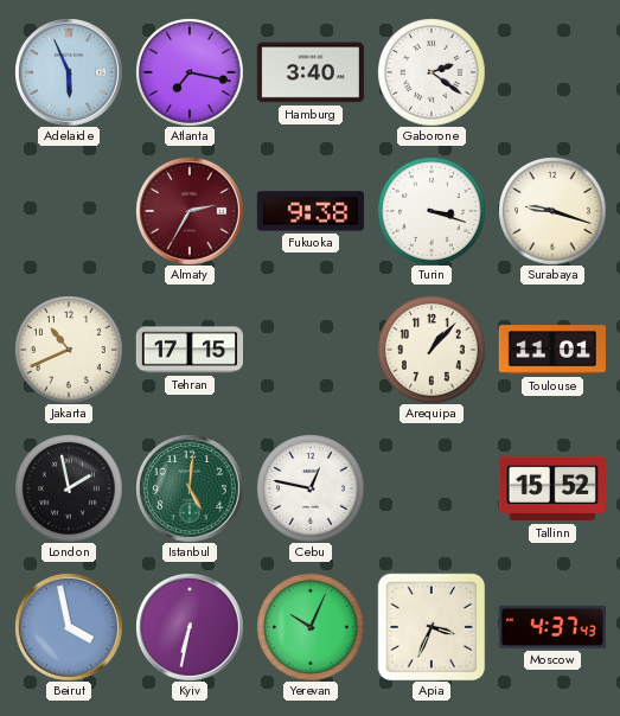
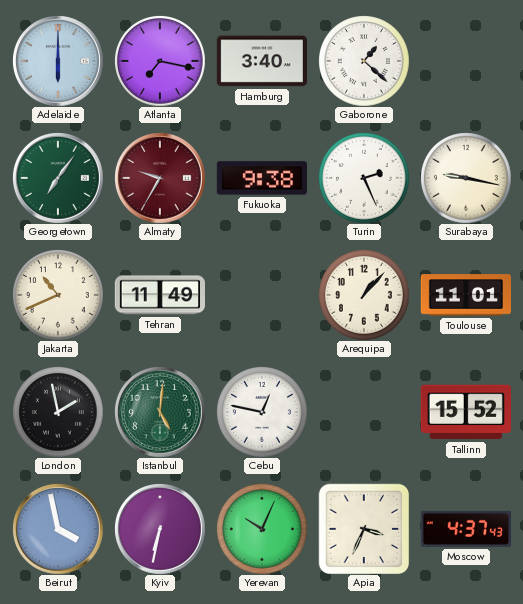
Adelaide: 5:56 -> 6:00 (58, 61)
Gaborone: 2:21 -> 1:22 (364, 61)
Georgetown: none -> 7:06 (58, 178)
Almaty: 2:35 -> 9:35 (160, 178)
Turin: 3:18 -> 2:26 (364, 178)
Surabaya: 9:18 -> 9:17 (466, 178)
Tehran: 17:15 -> 11:49 (159, 295)
